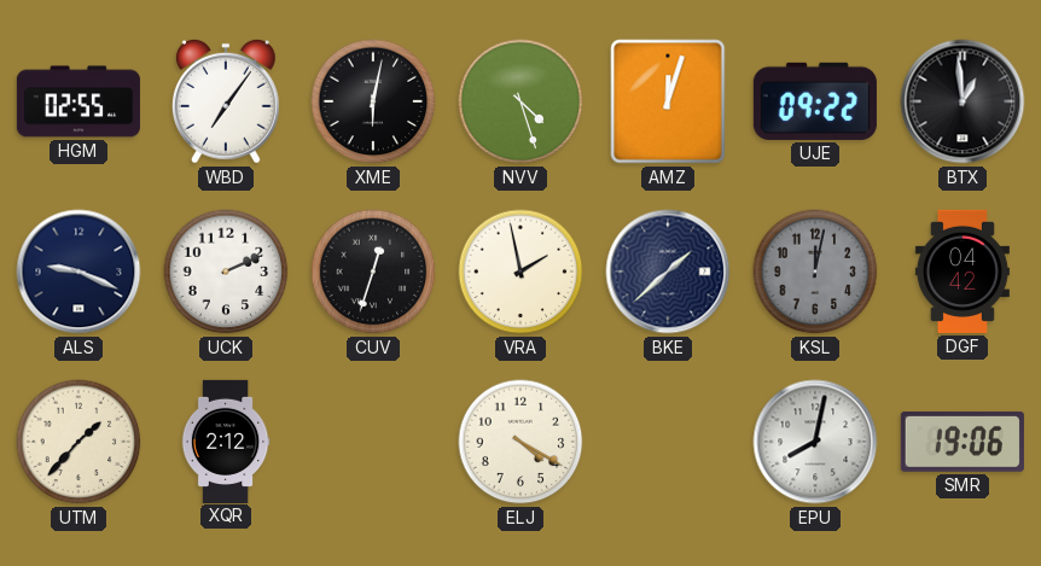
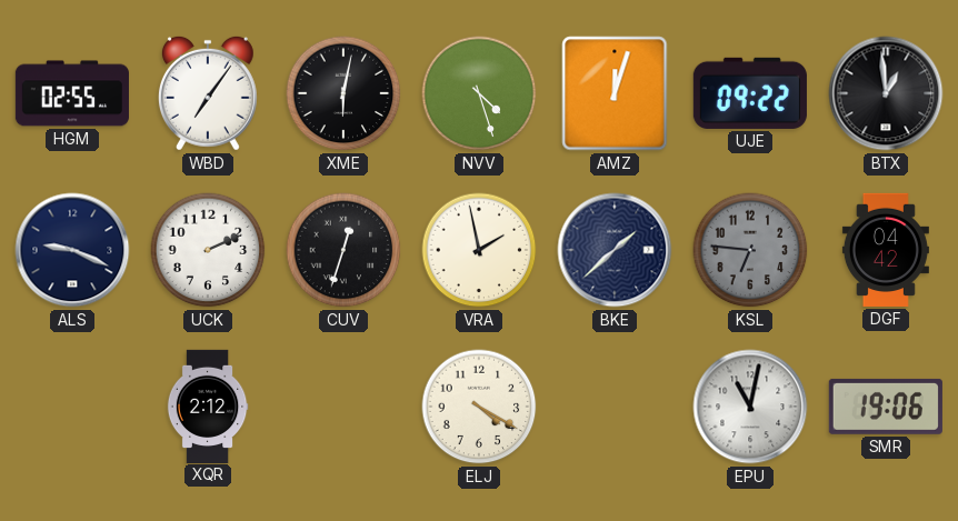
KSL: 12:02 -> 6:46 (750, 250)
UTM: 1:37 -> none (78, 442)
EPU: 8:02 -> 11:02 (750, 407)
